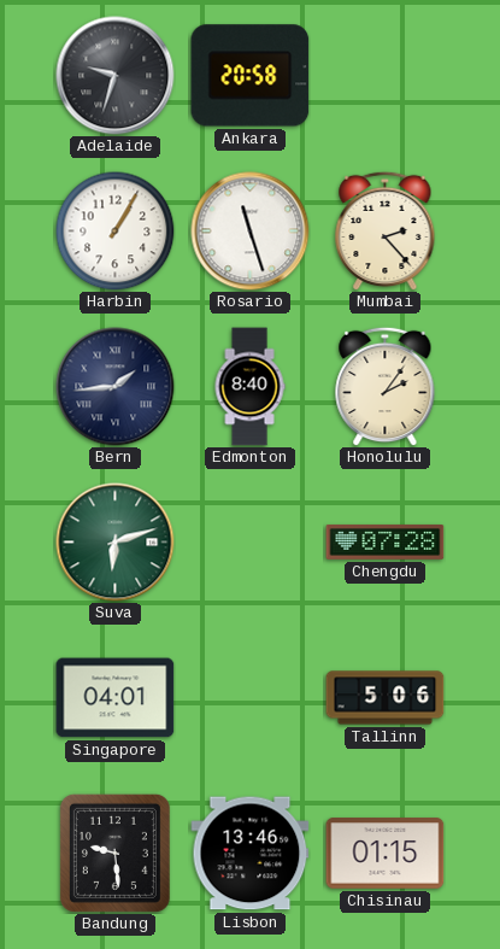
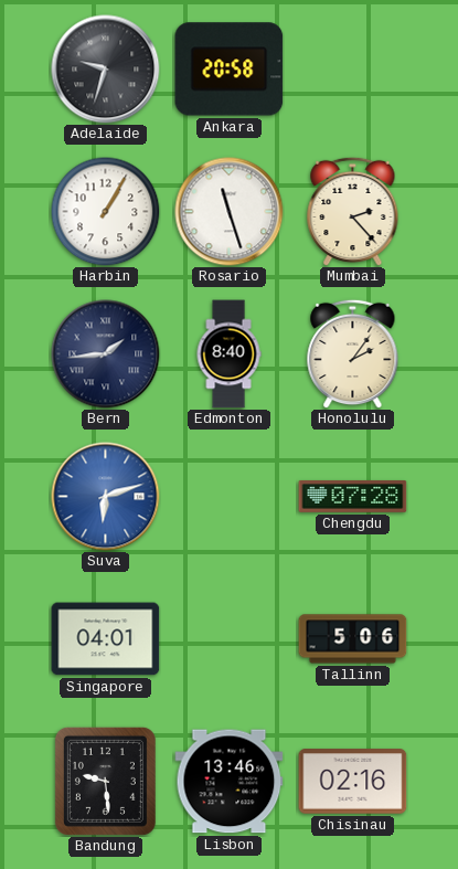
Suva dial: green -> blue (106, 497)
Chisinau: 01:15 -> 02:16 (353, 782)
